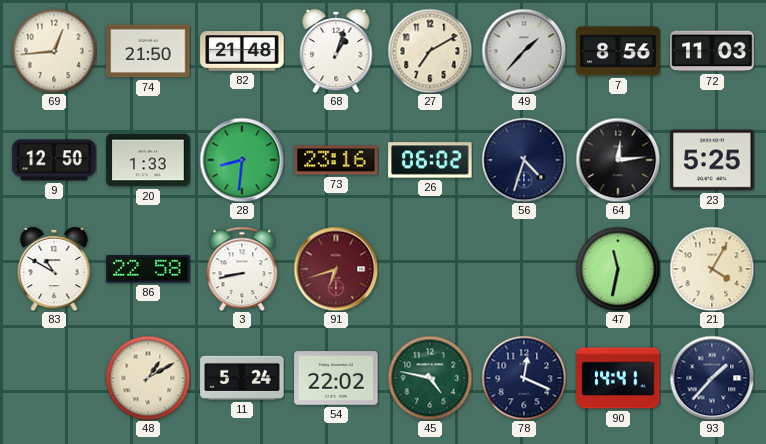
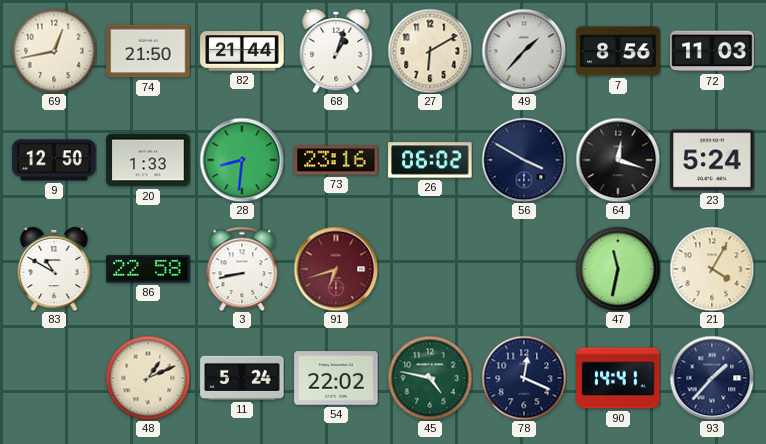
69: 12:44 -> 12:43 (54, 51)
82: 21:48 -> 21:44 (242, 51)
27: 7:10 -> 6:10 (430, 51)
56: 4:33 -> 3:50 (524, 160)
64: 12:14 -> 12:18 (618, 160)
23: 5:25 -> 5:24 (712, 160)
48: 1:10 -> 1:11 (148, 378)
